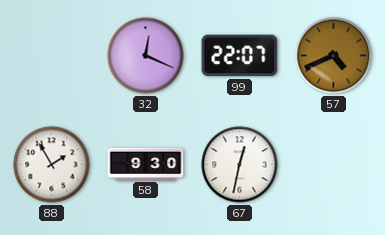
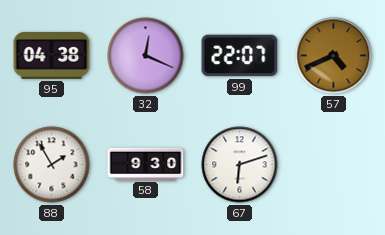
95: none -> 04:38 (52, 56)
67: 12:32 -> 6:12 (240, 165)
